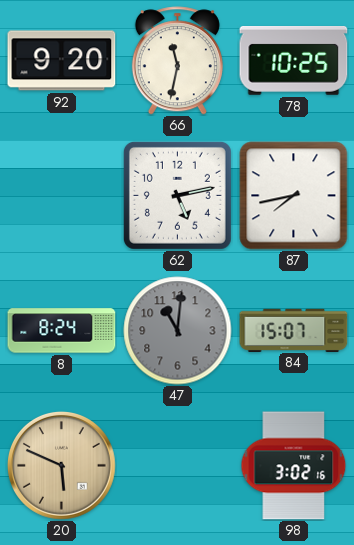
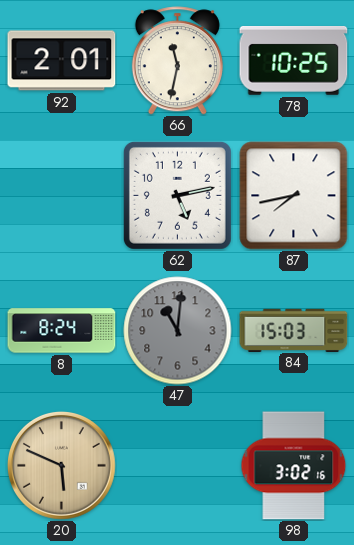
92: 9:20 -> 2:01 (62, 61)
84: 15:07 -> 15:03 (294, 330)
